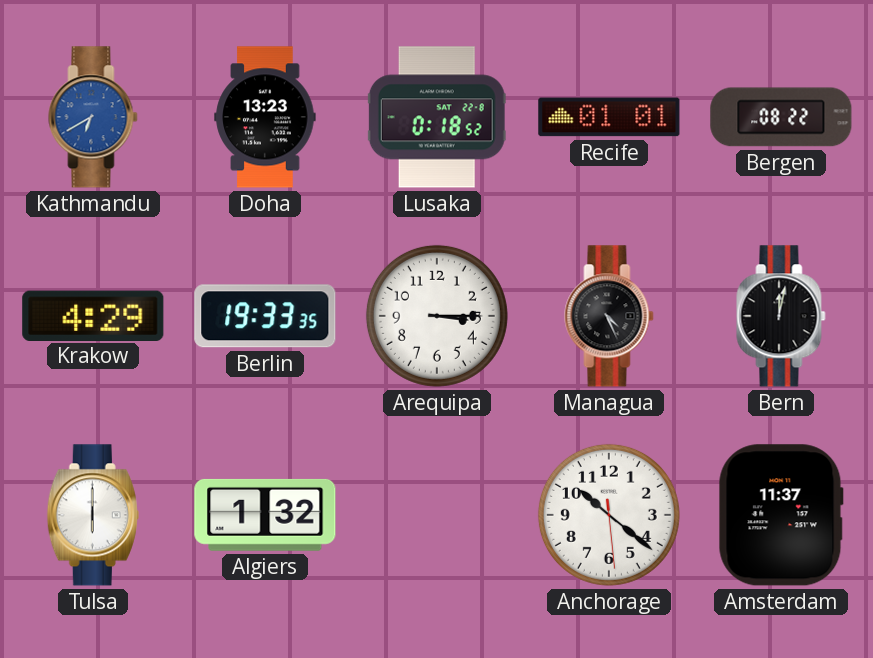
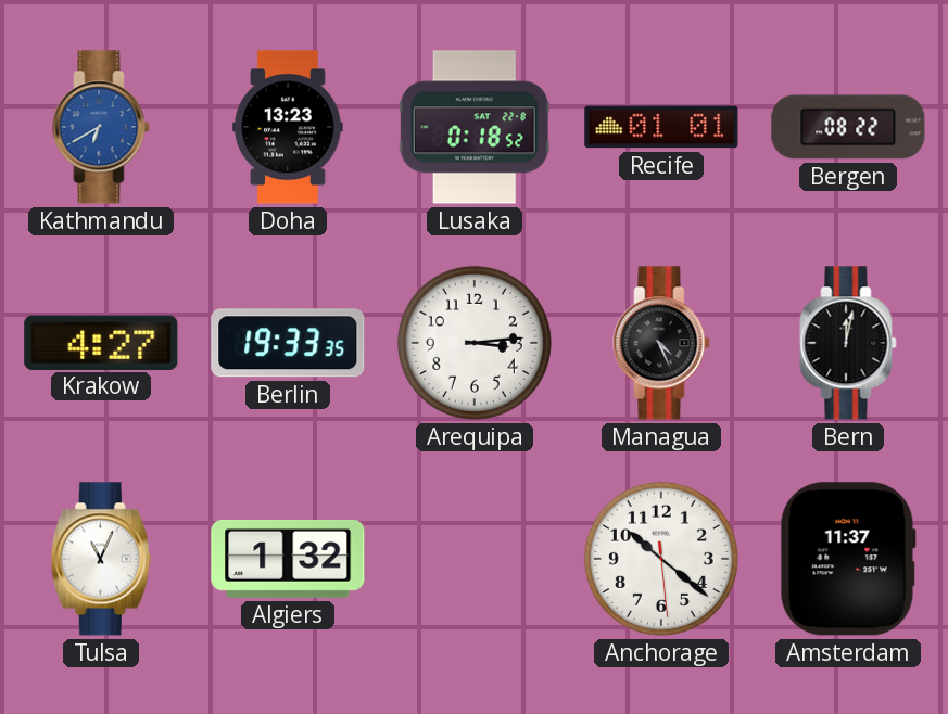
Krakow: 4:29 -> 4:27 (101, 342)
Arequipa: 3:15 -> 3:14 (475, 343)
Tulsa: 6:00 -> 11:04 (101, 559)
